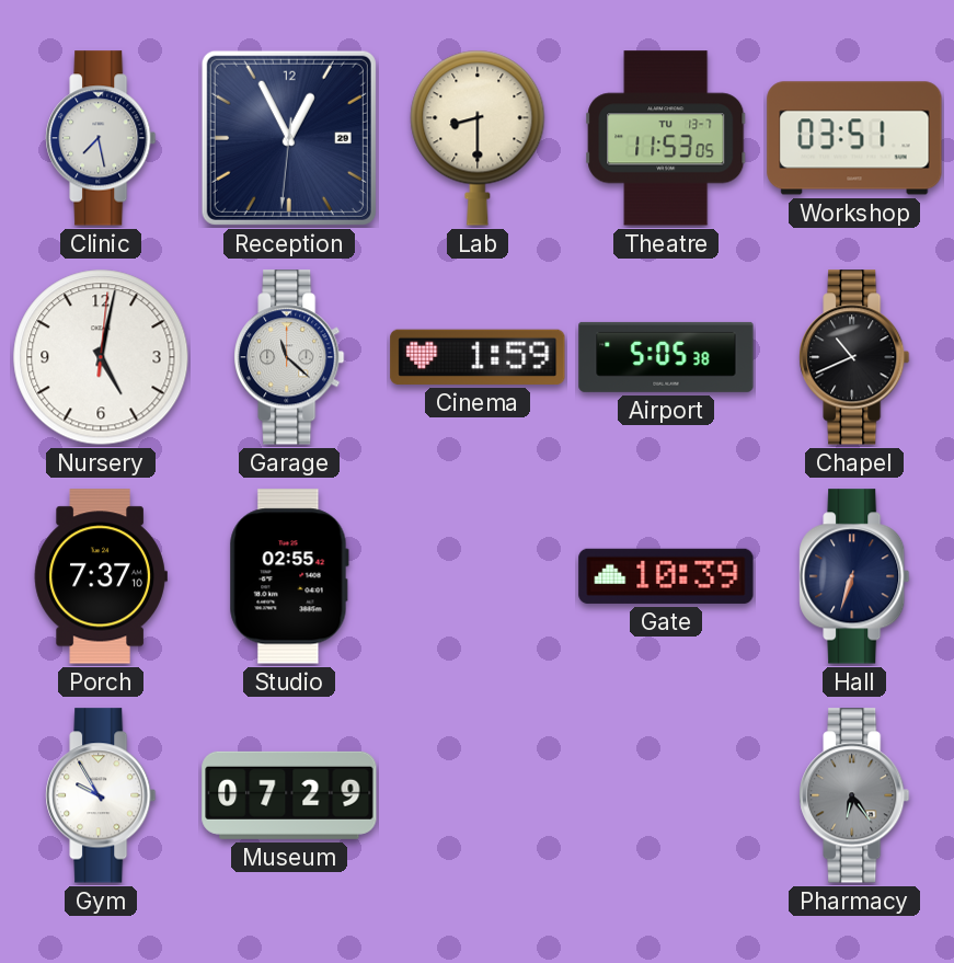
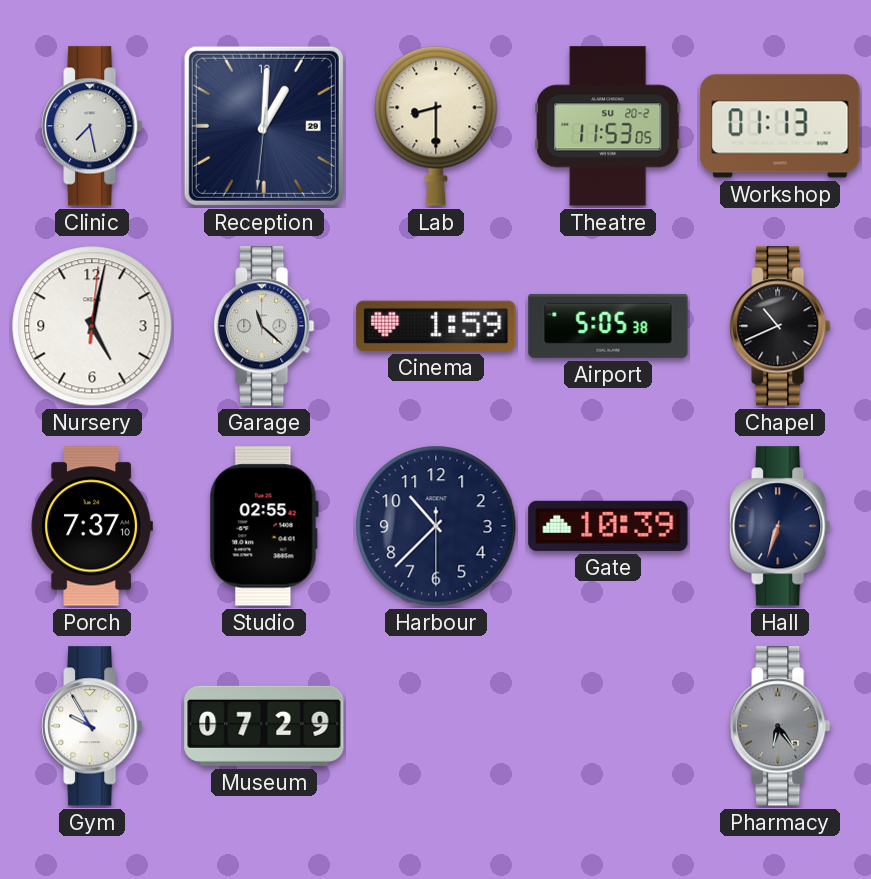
Reception: 12:55 -> 1:00 (264, 126)
Theatre date: TU 13-7 -> SU 20-2 (608, 126)
Workshop: 03:51 -> 01:13 (780, 126)
Harbour: none -> 10:37 (436, 526)
